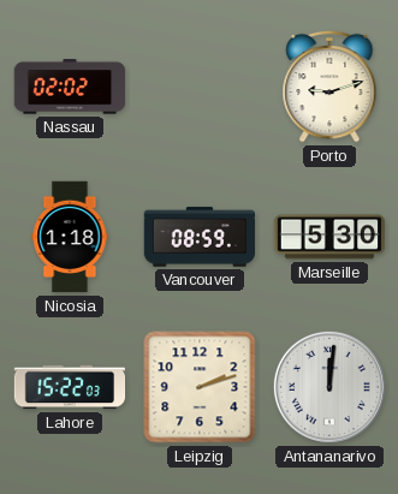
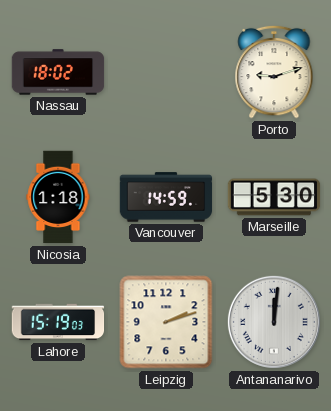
Nassau: 02:02 -> 18:02 (58, 72)
Vancouver: 08:59 -> 14:59 (166, 197)
Lahore: 15:22 -> 15:19 (58, 322)
